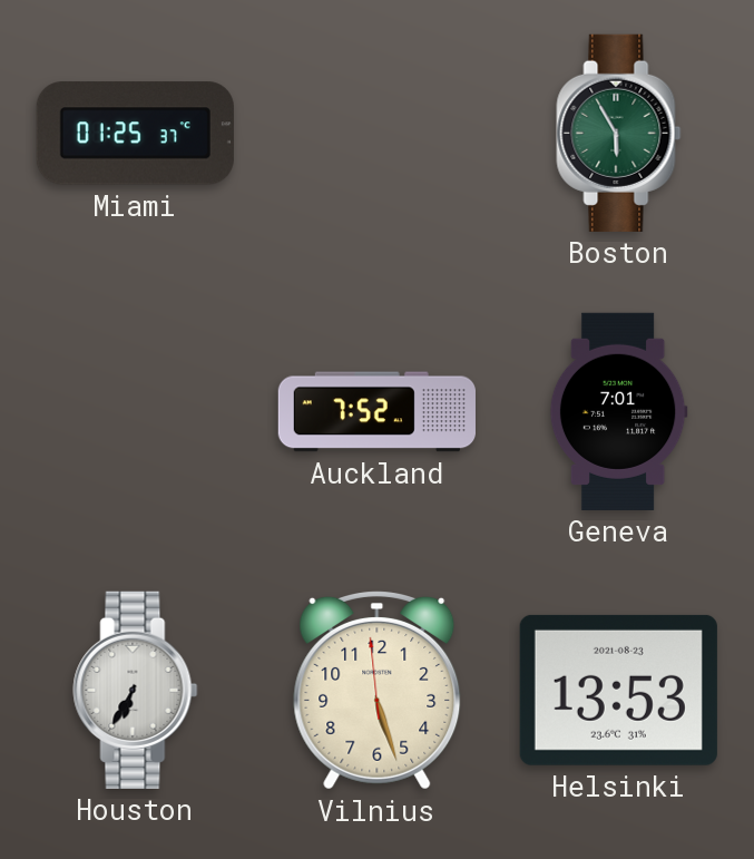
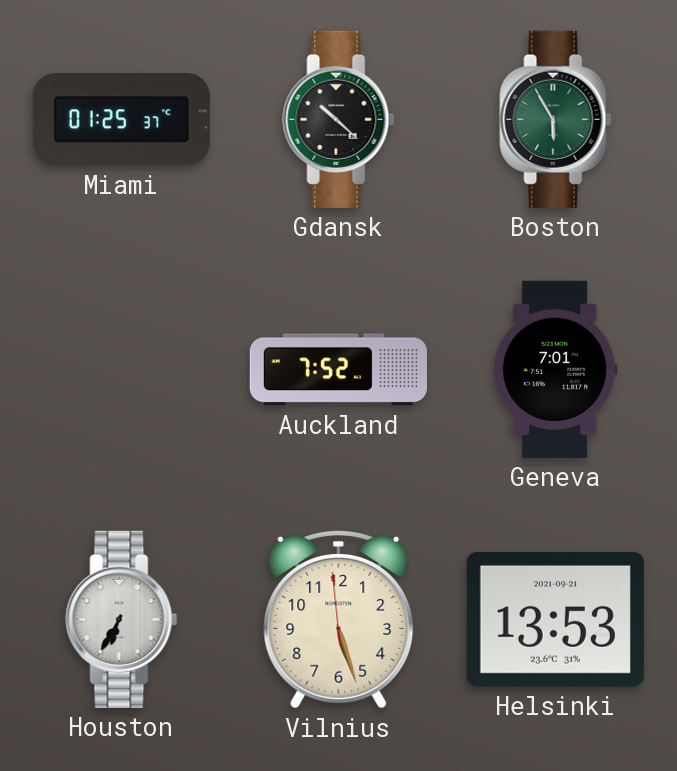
Gdansk: none -> 10:22 (339, 119)
Helsinki date: 2021-08-23 -> 2021-09-21 (555, 619)
